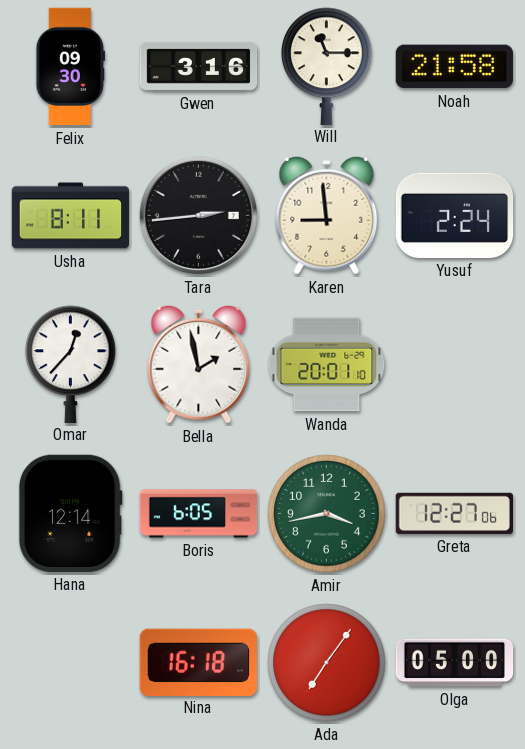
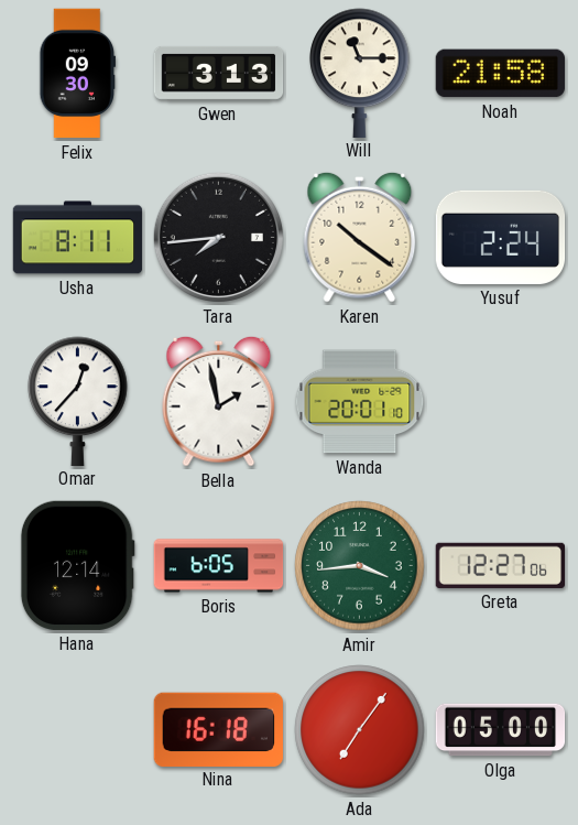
Gwen: 3:16 -> 3:13 (219, 73)
Tara: 2:44 -> 7:44 (218, 237)
Karen: 8:59 -> 10:21 (360, 237)
Amir: 3:43 -> 3:44 (360, 566)
